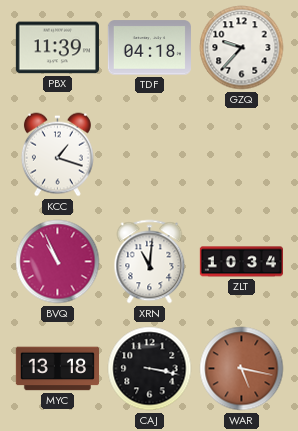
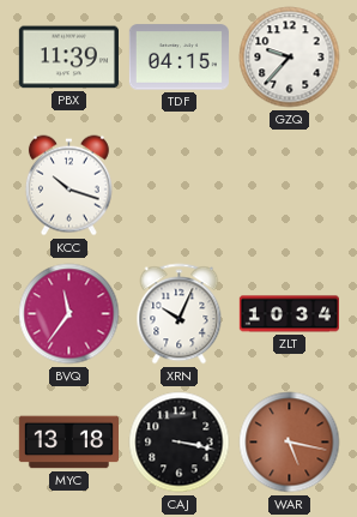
TDF: 04:18 -> 04:15 (179, 58)
KCC: 1:18 -> 10:18 (68, 186)
BVQ: 10:56 -> 11:36 (69, 314)
XRN: 11:01 -> 10:04 (180, 314)
